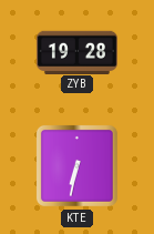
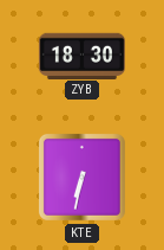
ZYB: 19:28 -> 18:30 (81, 56)
